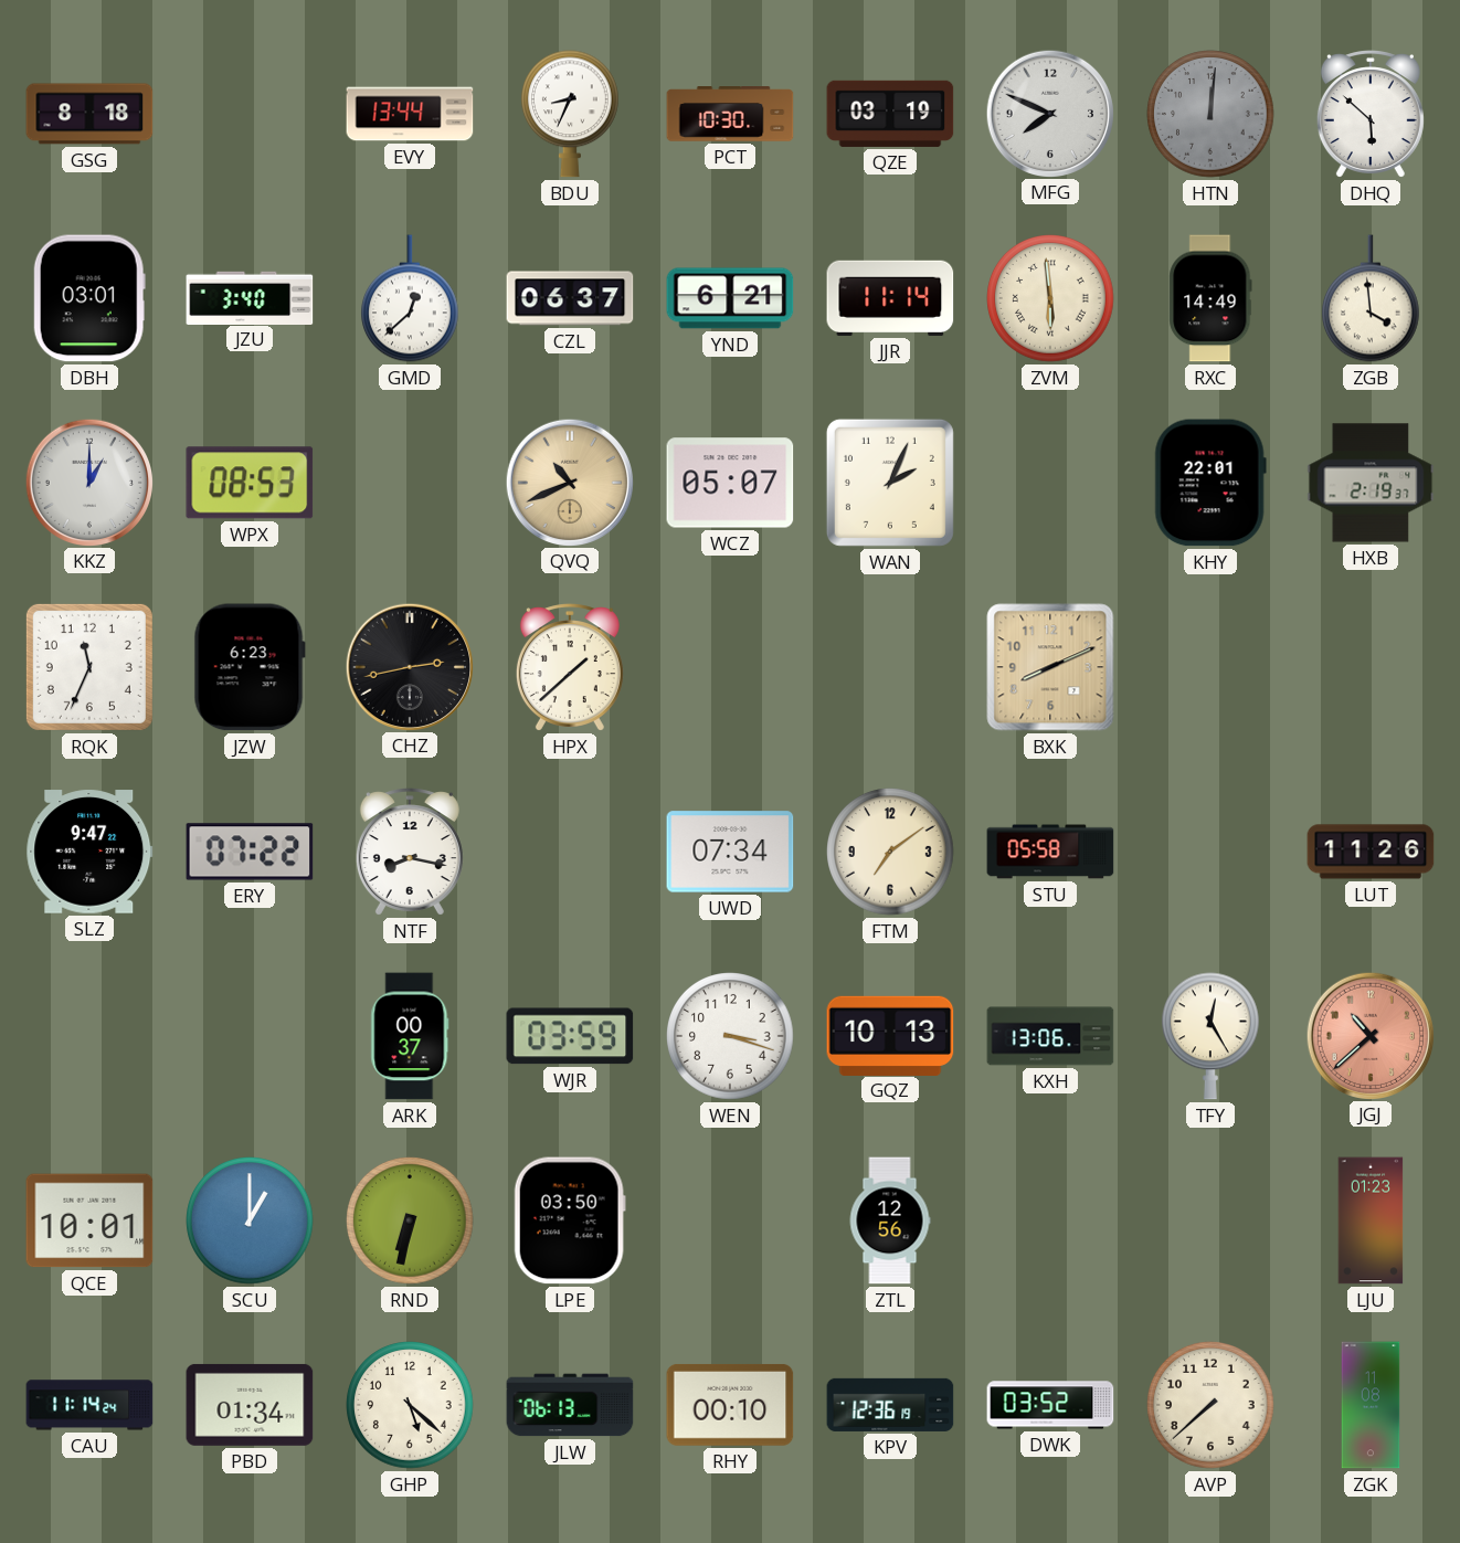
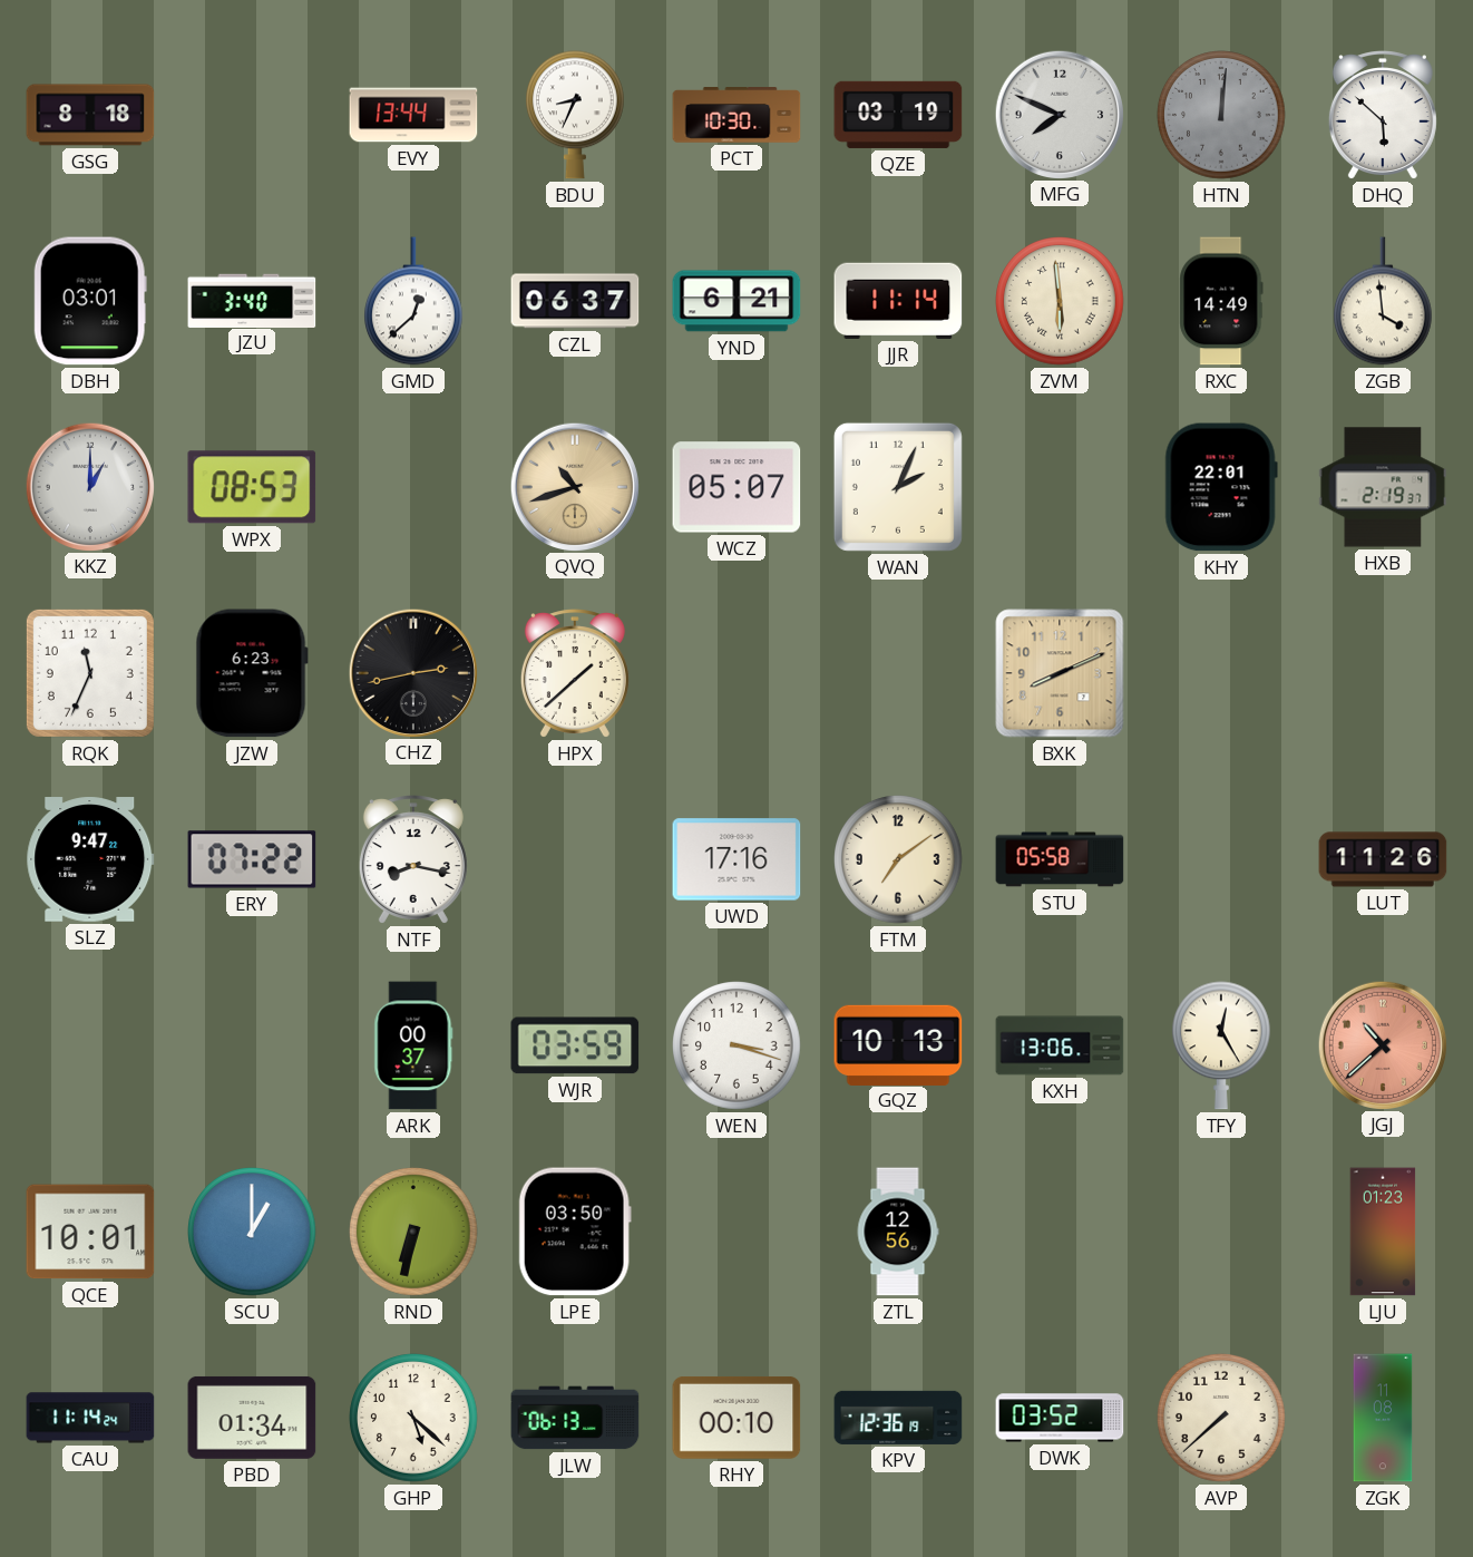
QVQ: 10:41 -> 10:42 (574, 486)
UWD: 07:34 -> 17:16 (736, 859)
